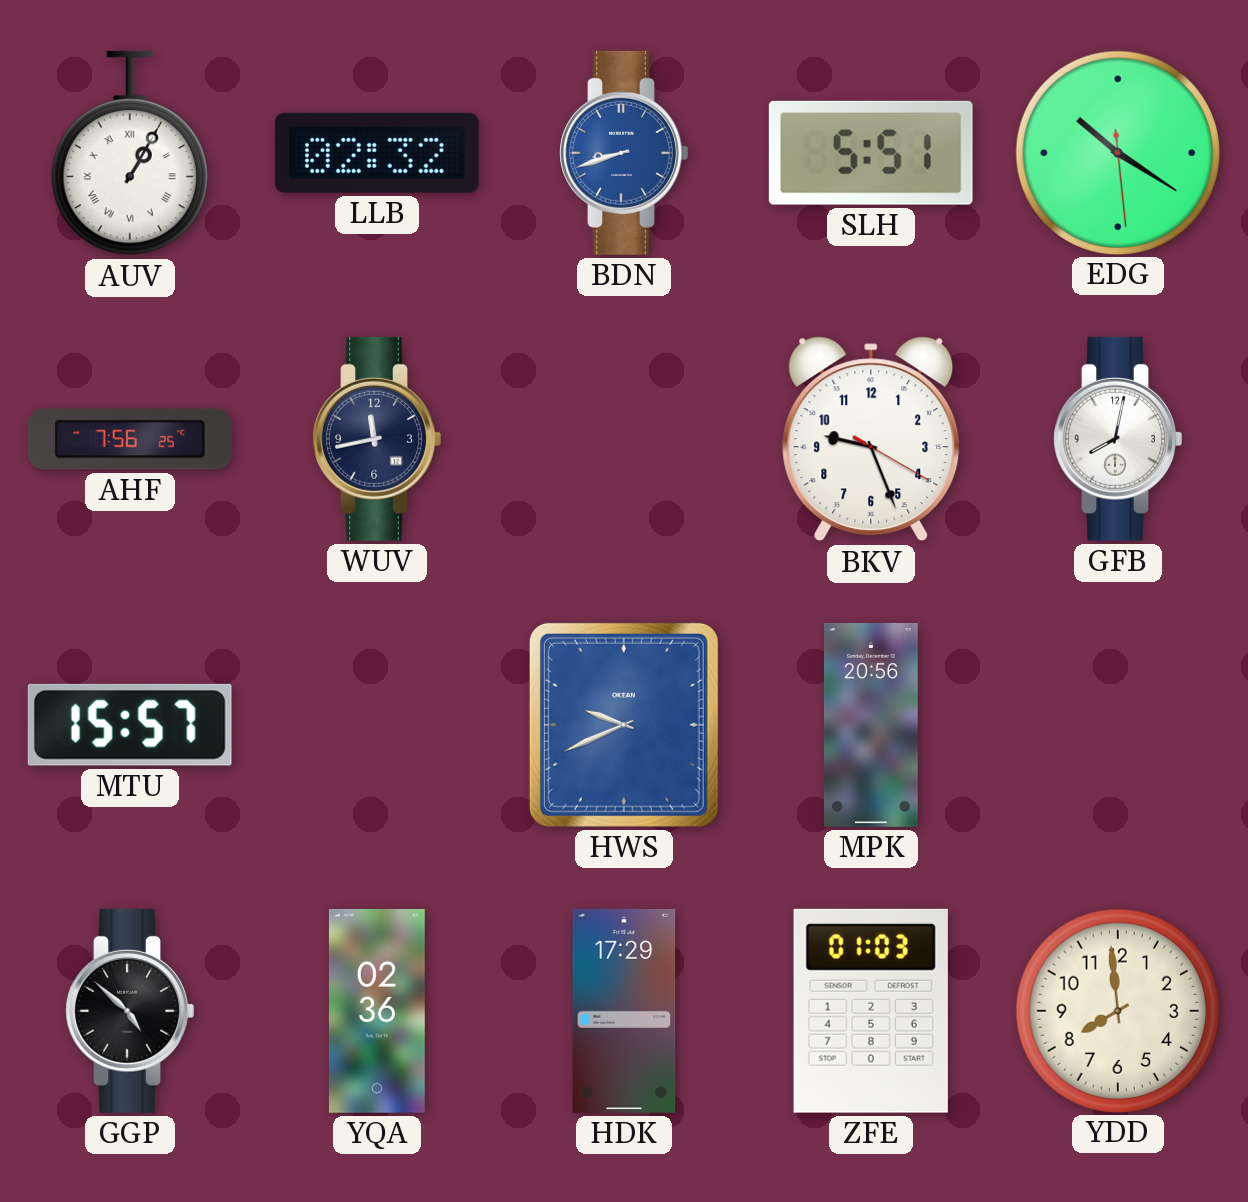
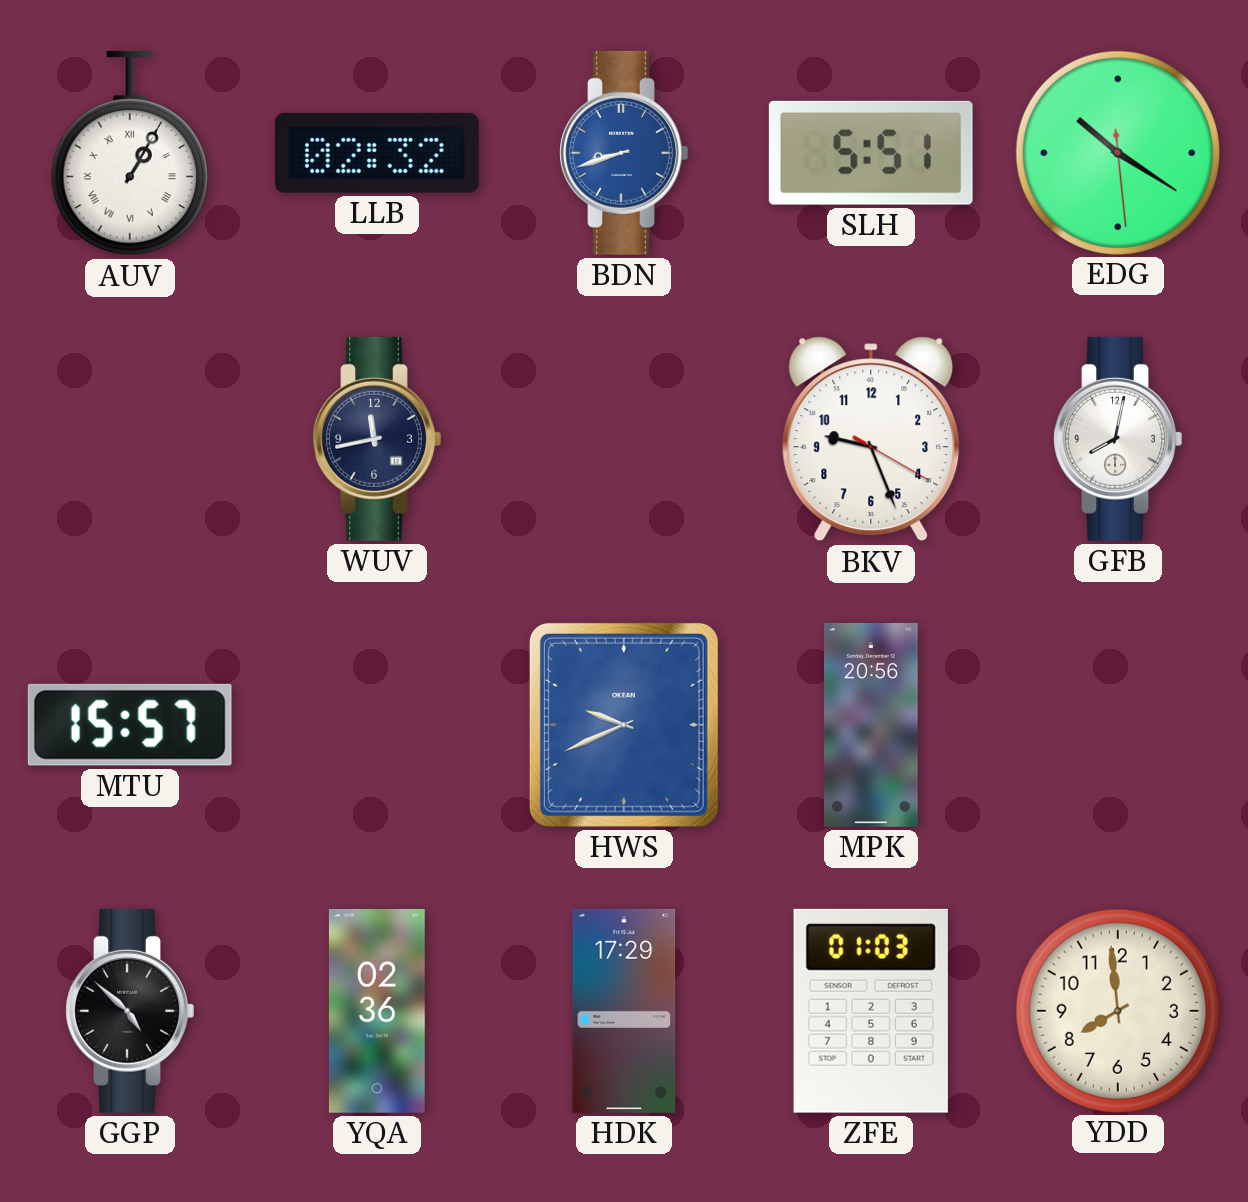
AHF: 7:56 -> none (130, 439)
